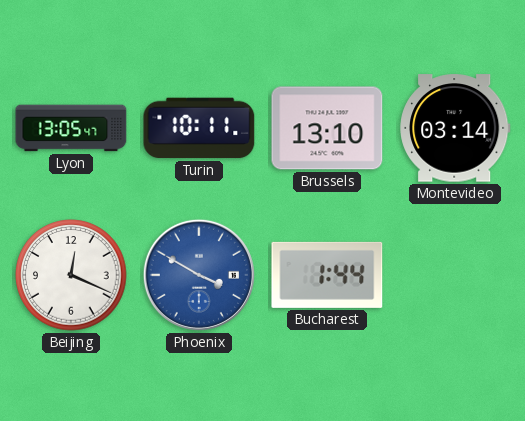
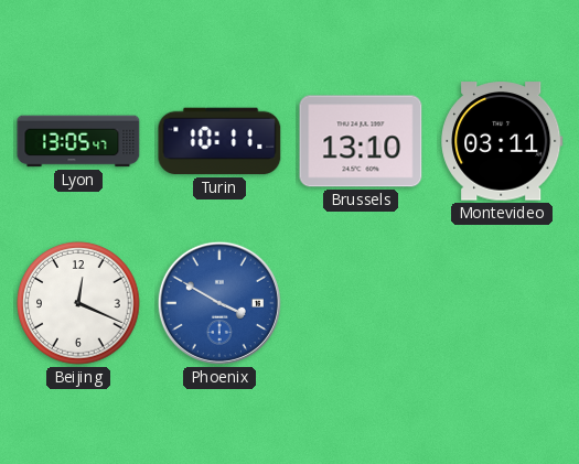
Montevideo: 03:14 -> 03:11 (502, 141)
Bucharest: 1:44 -> none (327, 275)
